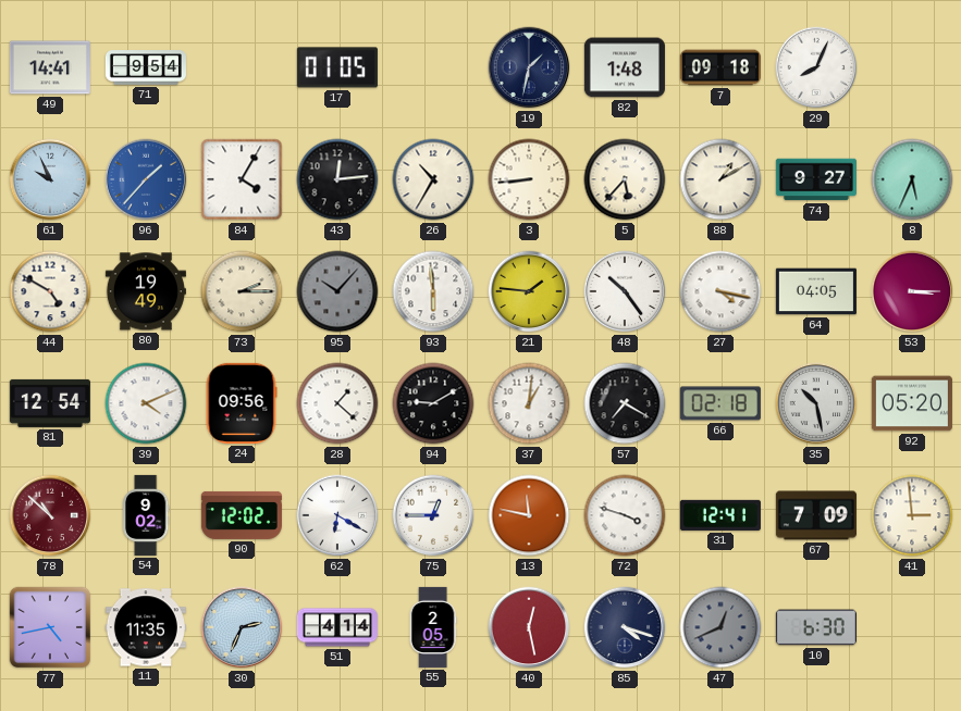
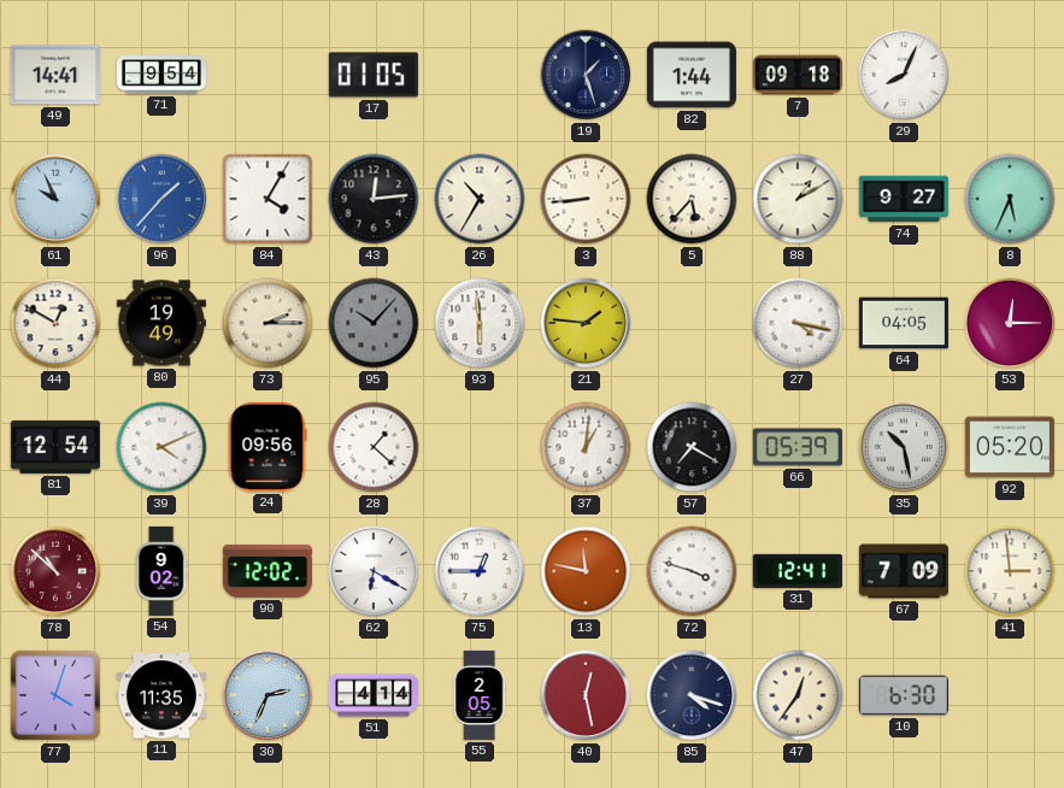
19: 1:32 -> 1:27 (586, 75)
82: 1:48 -> 1:44 (692, 75)
44: 4:50 -> 12:50 (55, 323)
48: 10:24 -> none (625, 291)
53: 3:15 -> 12:15 (1010, 323)
94: 9:10 -> none (433, 403)
66: 02:18 -> 05:39 (798, 447)
77: 4:43 -> 4:03 (55, 695)
47: 12:41 -> 12:36 (798, 695)
47 dial: grey -> cream (798, 695)
